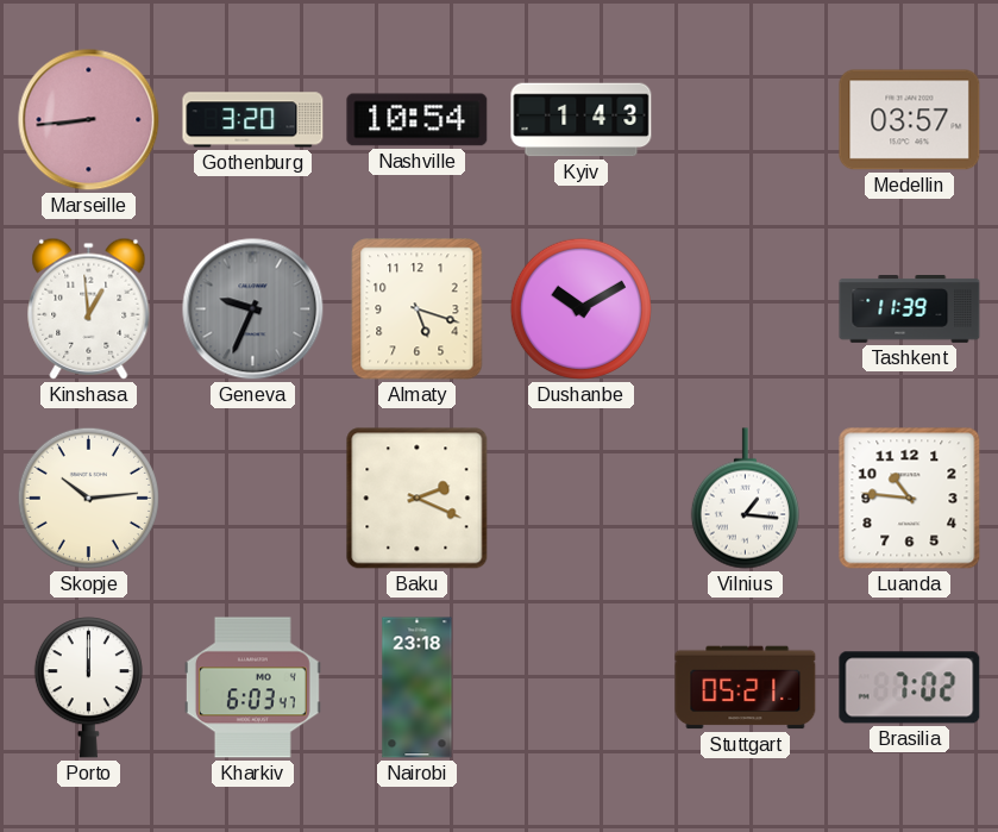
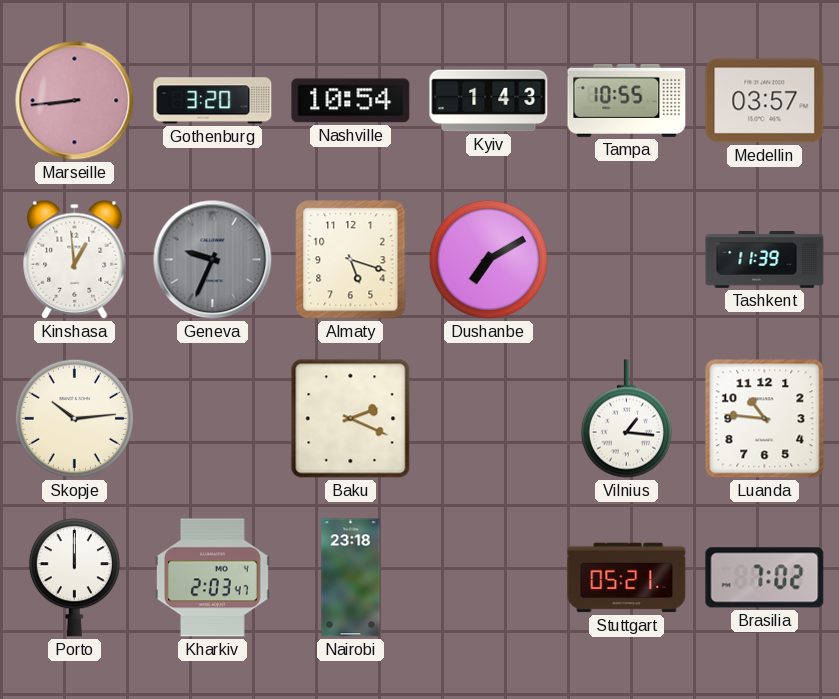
Tampa: none -> 10:55 (627, 100)
Dushanbe: 10:10 -> 7:10 (488, 259)
Kharkiv: 6:03 -> 2:03 (212, 578)
